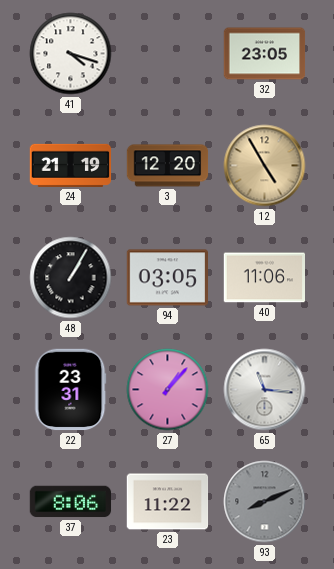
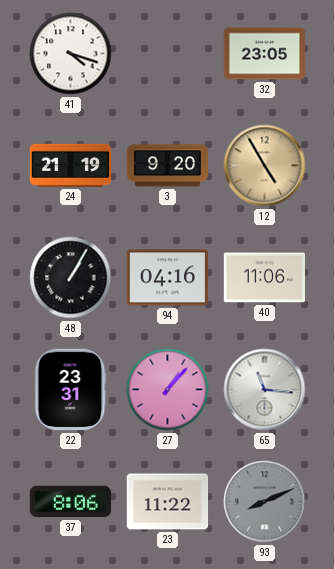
3: 12:20 -> 9:20 (168, 166)
94: 03:05 -> 04:16 (167, 278)
